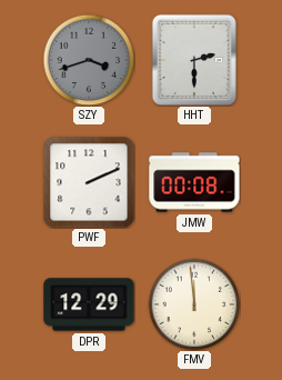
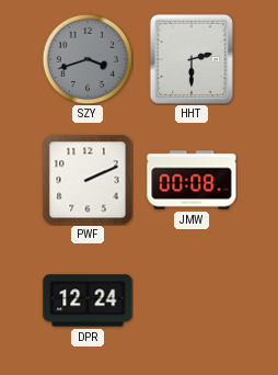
DPR: 12:29 -> 12:24 (88, 300)
FMV: 11:59 -> none (194, 304)
